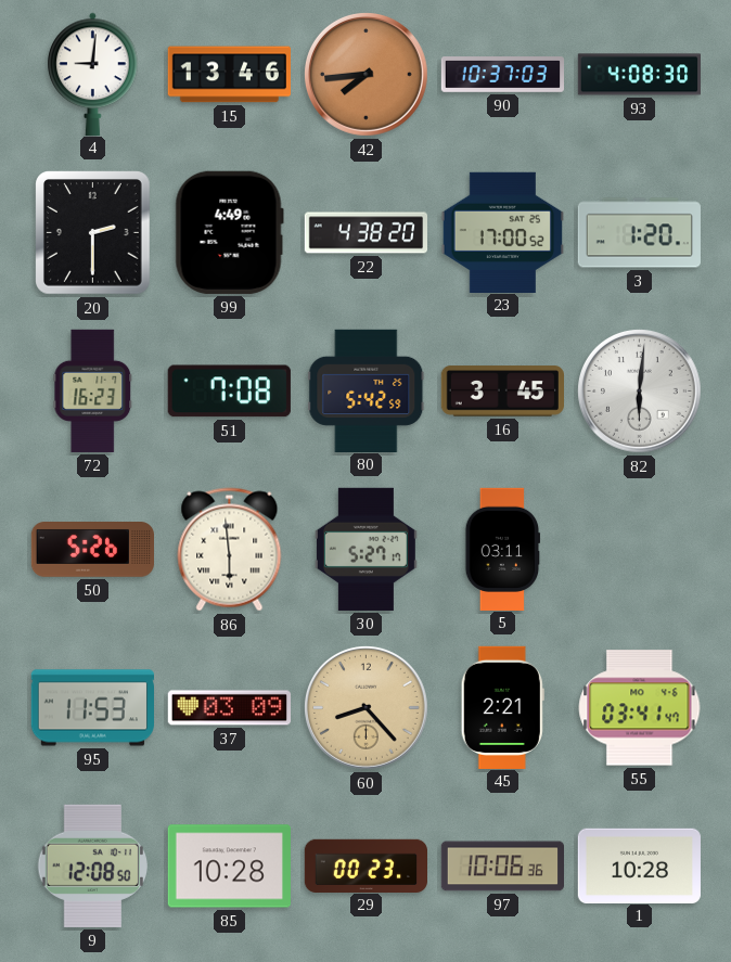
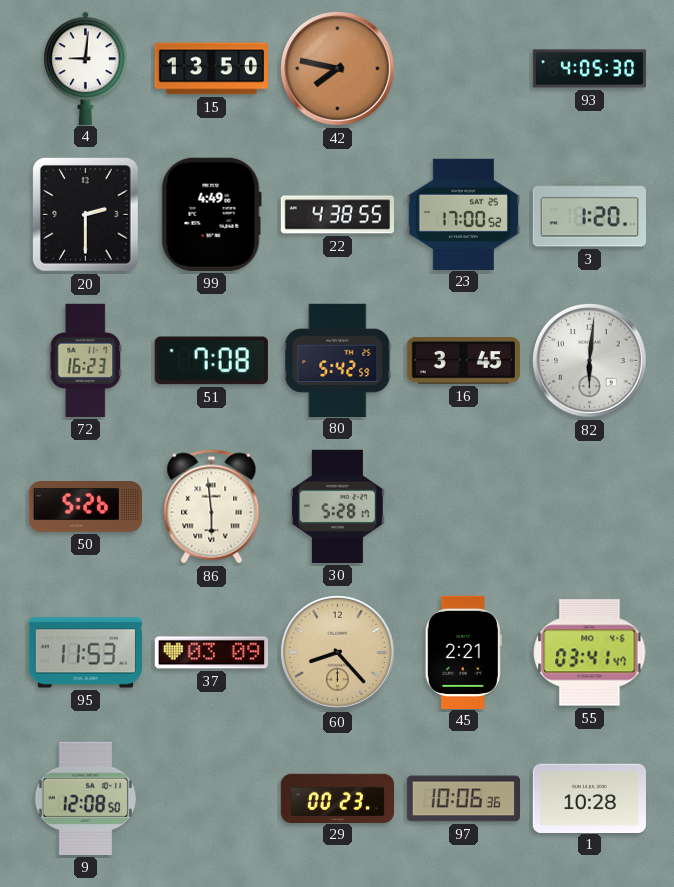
15: 13:46 -> 13:50 (211, 69)
42: 7:44 -> 7:47 (337, 68)
90: 10:37 -> none (502, 75)
93: 4:08 -> 4:05 (590, 69)
22: 4:38:20 -> 4:38:55 (337, 215)
30: 5:27 -> 5:28 (337, 506)
5: 03:11 -> none (503, 549)
85: 10:28 -> none (229, 867)
